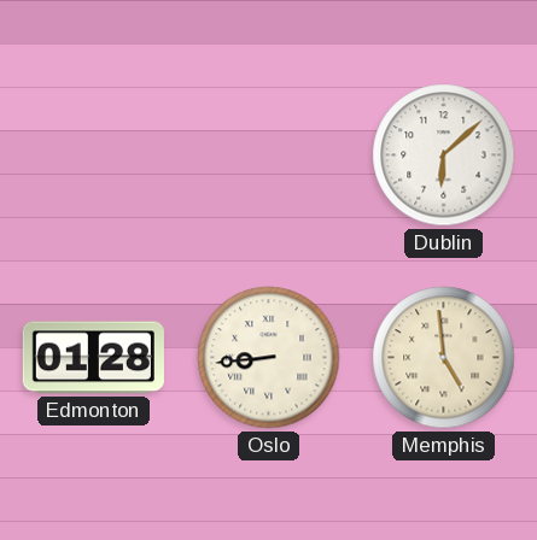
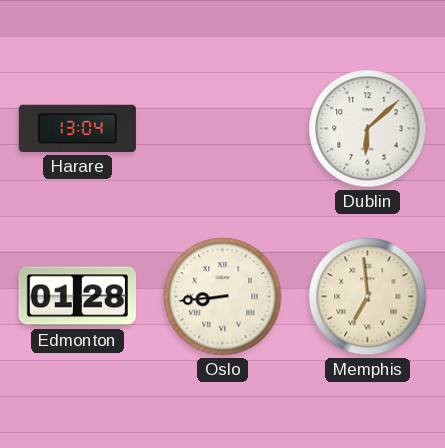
Harare: none -> 13:04 (77, 129)
Memphis: 4:59 -> 6:59 (368, 297)
